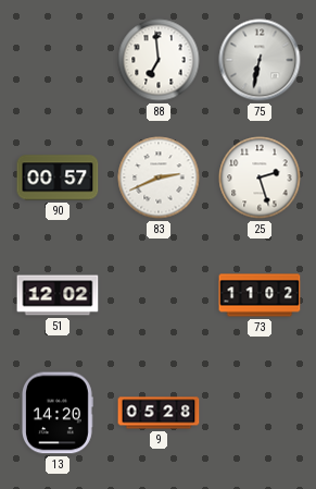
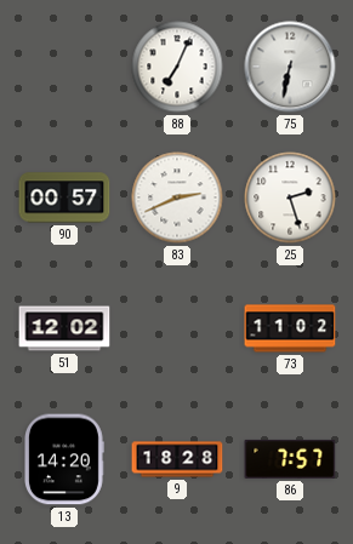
88: 6:59 -> 7:04 (177, 67)
9: 05:28 -> 18:28 (177, 459)
86: none -> 7:57 (290, 459)
